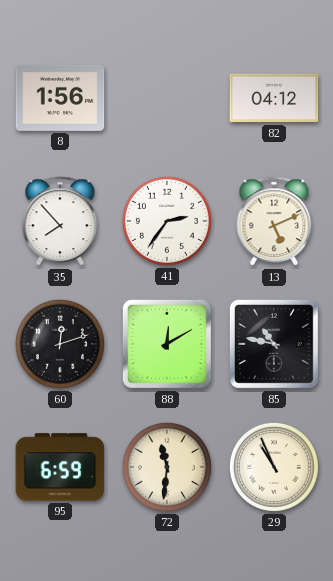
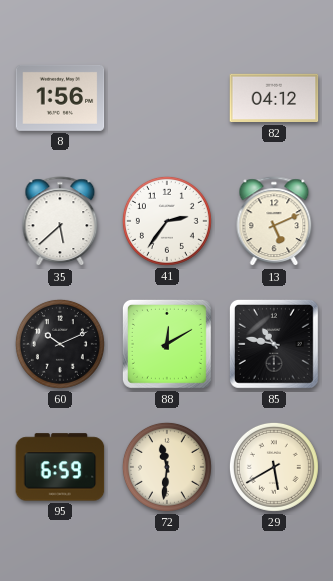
35: 7:53 -> 5:38 (60, 222)
60: 12:12 -> 10:11 (60, 344)
29: 10:56 -> 5:40 (274, 467)
